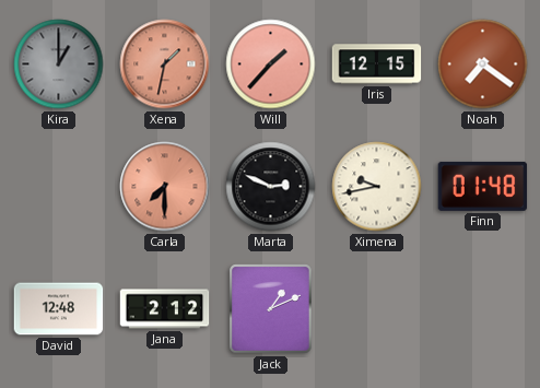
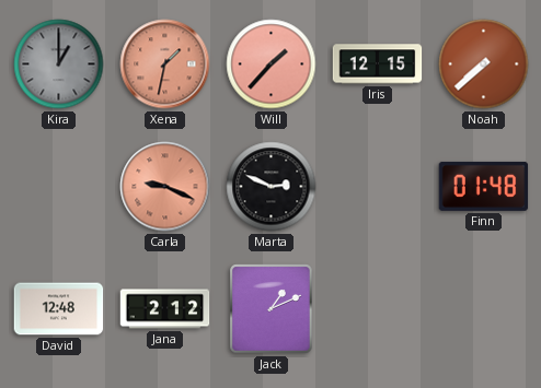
Noah: 7:21 -> 7:38 (484, 64)
Carla: 7:30 -> 9:19 (165, 187)
Ximena: 9:43 -> none (377, 187)
